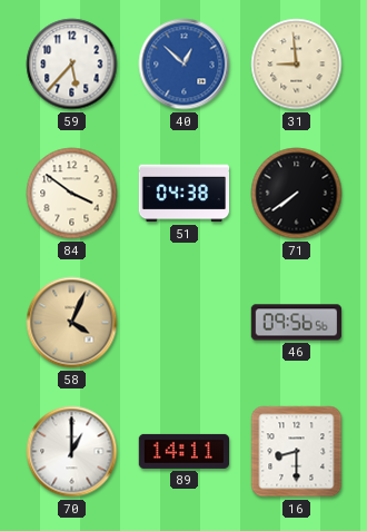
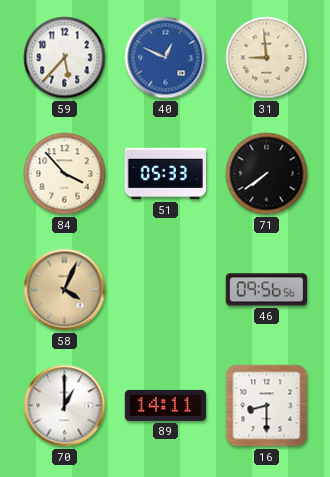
40: 12:52 -> 12:49 (166, 58)
84: 3:51 -> 3:53 (65, 174)
51: 04:38 -> 05:33 (166, 174)
